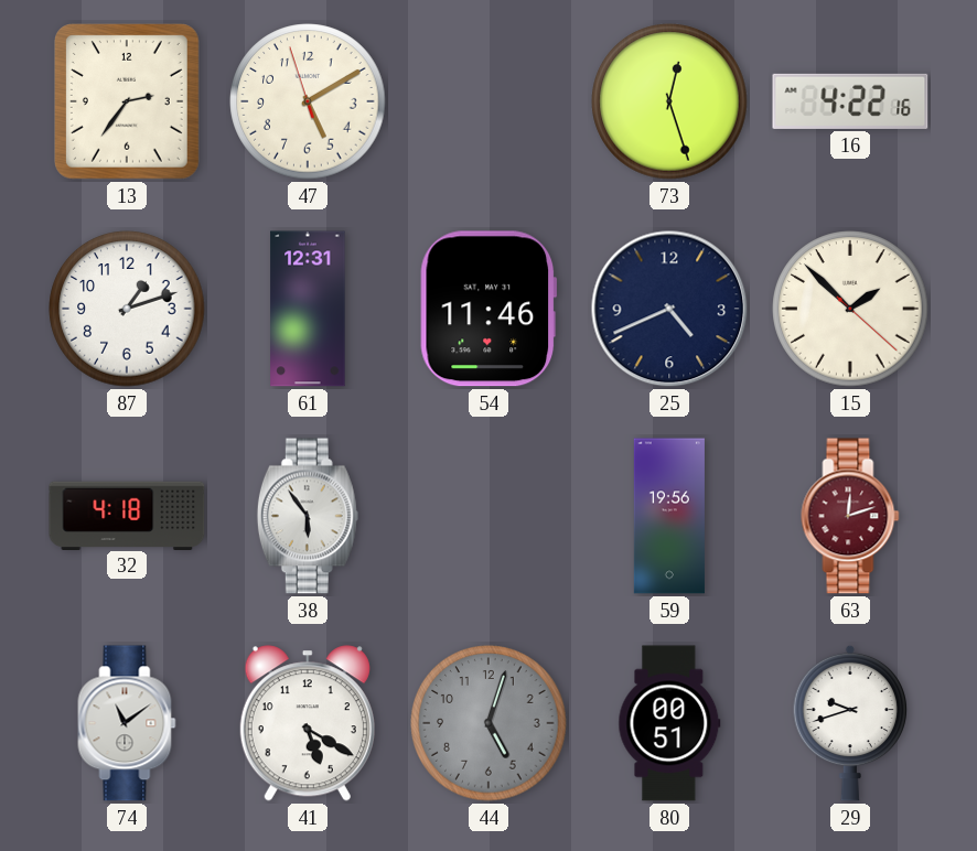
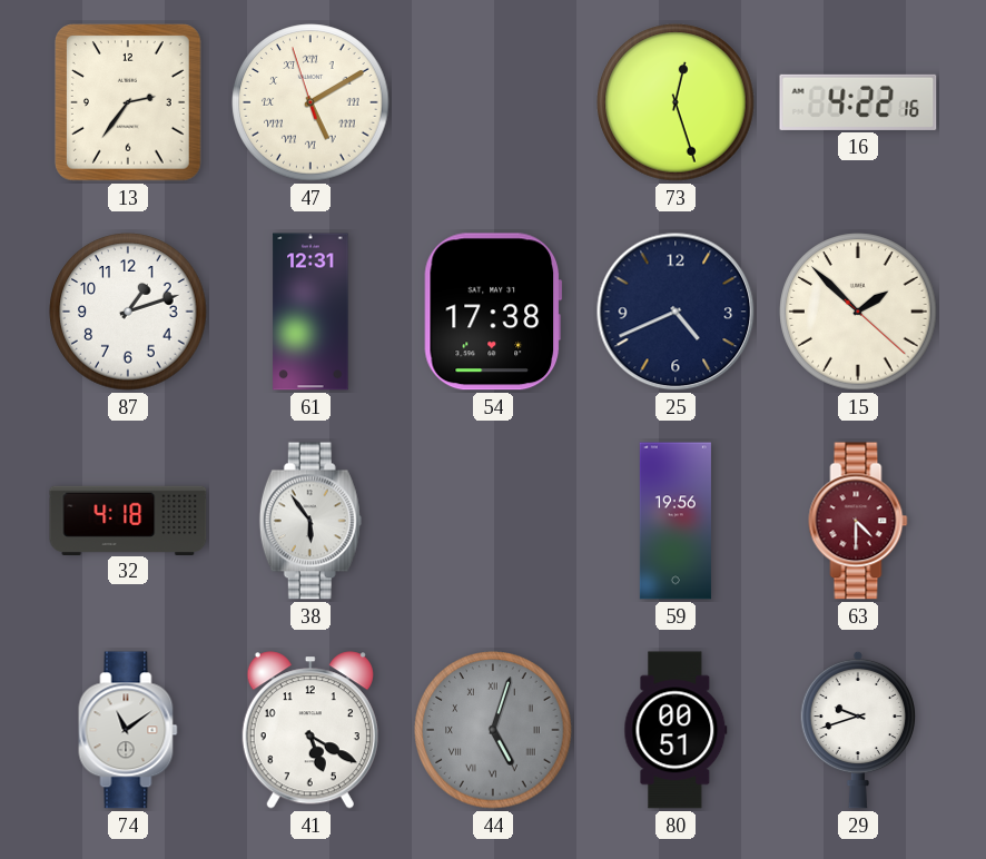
47 numerals: Arabic -> Roman (310, 102)
54: 11:46 -> 17:38 (493, 312)
63: 12:12 -> 4:30 (858, 521)
44 numerals: Arabic -> Roman (493, 730)
